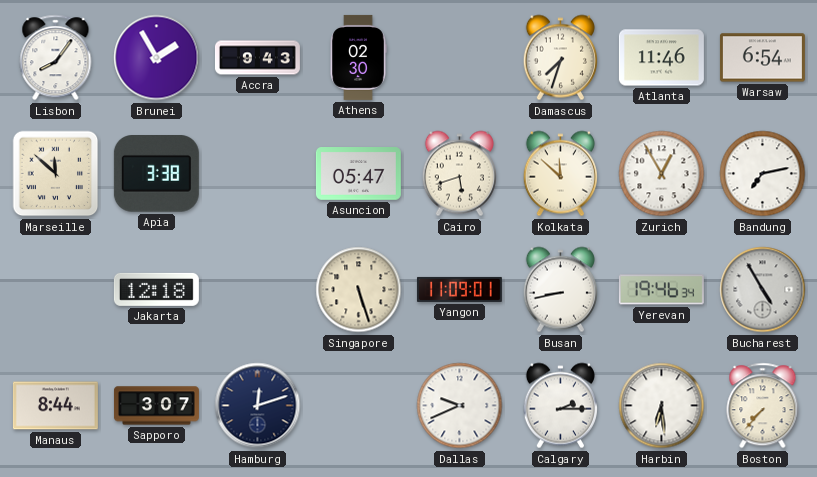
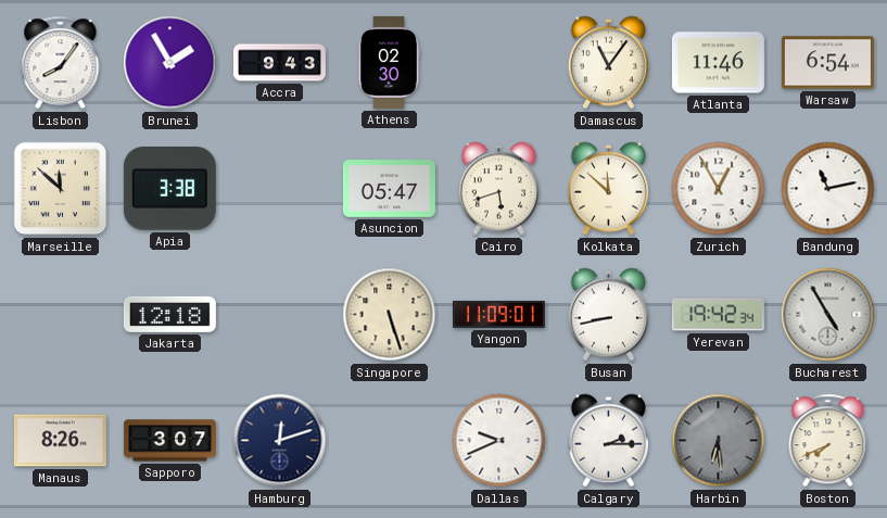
Damascus: 7:33 -> 11:06 (608, 63)
Bandung: 7:13 -> 11:13 (828, 189)
Yerevan: 19:46 -> 19:42 (718, 315)
Manaus: 8:44 -> 8:26 (60, 441)
Harbin dial: white -> grey (719, 441)
Boston: 7:37 -> 7:41 (828, 441)
